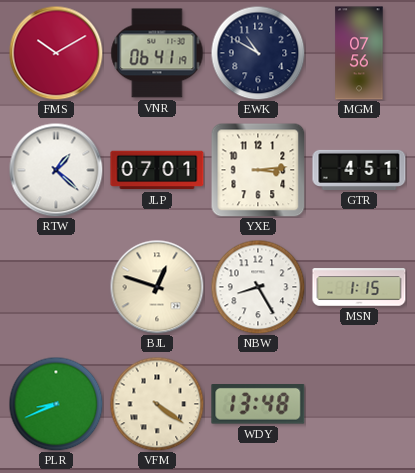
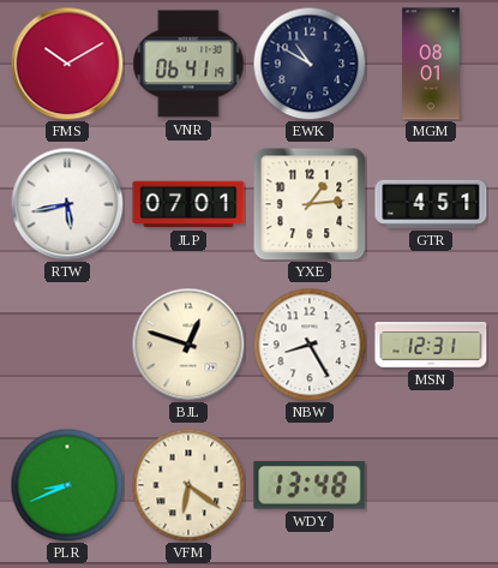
MGM: 07:56 -> 08:01 (431, 64)
RTW: 1:22 -> 5:43 (67, 204)
YXE: 3:14 -> 1:14 (310, 204)
MSN: 1:15 -> 12:31 (431, 345)
VFM: 4:21 -> 6:21 (188, 485)
